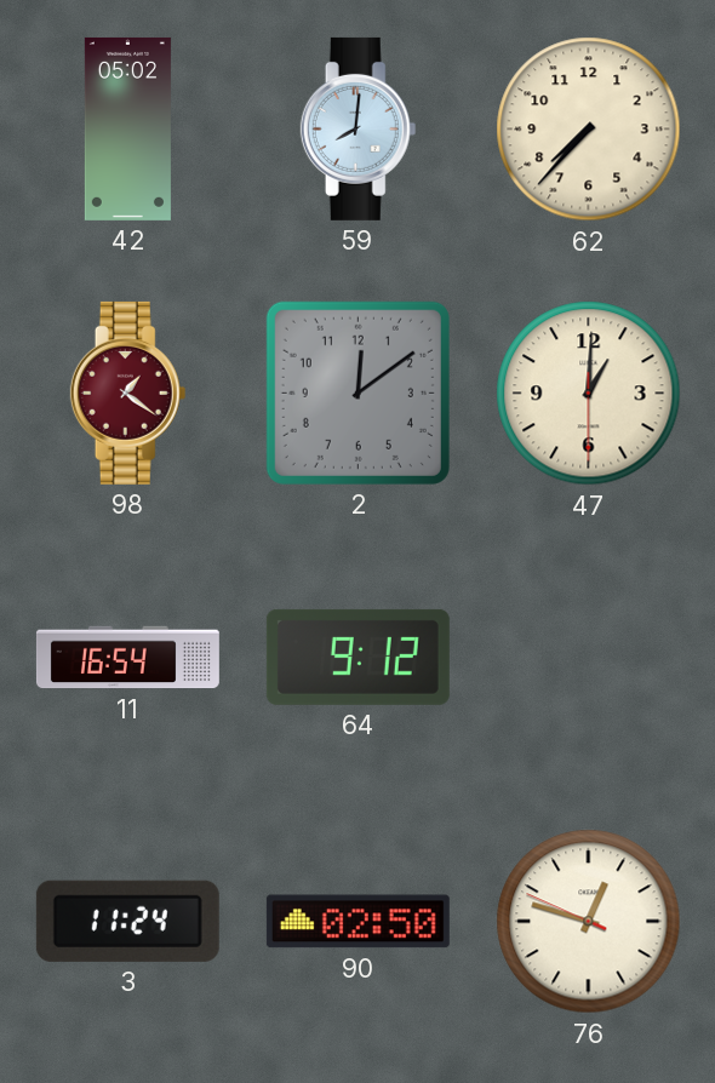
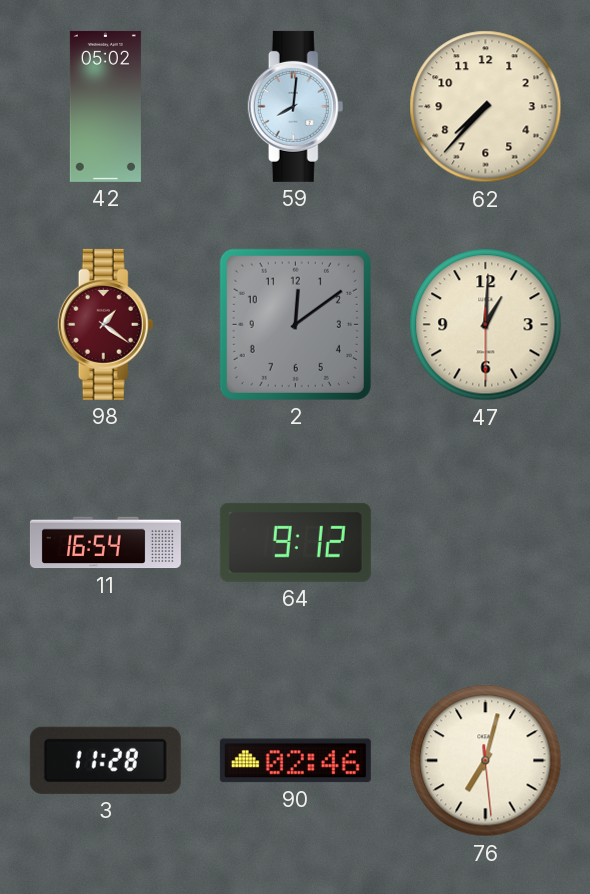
3: 11:24 -> 11:28 (105, 760)
90: 02:50 -> 02:46 (295, 761)
76: 12:47 -> 7:02 (486, 761)
